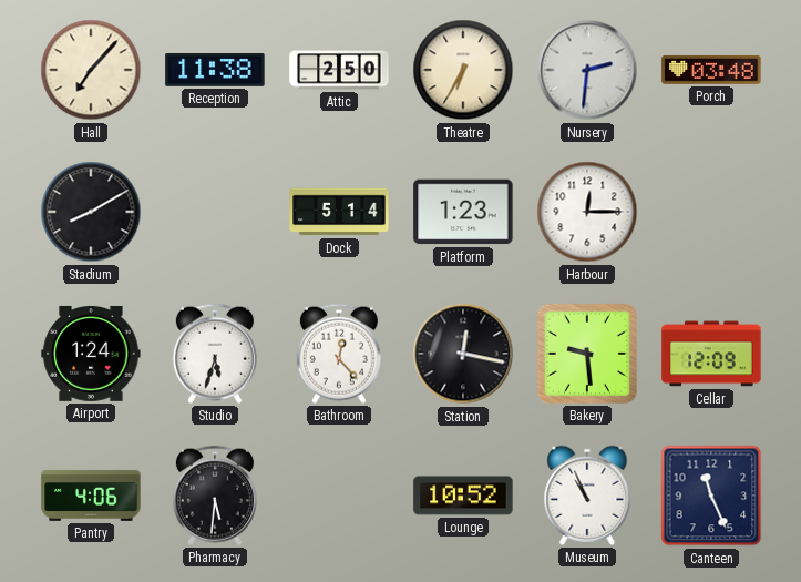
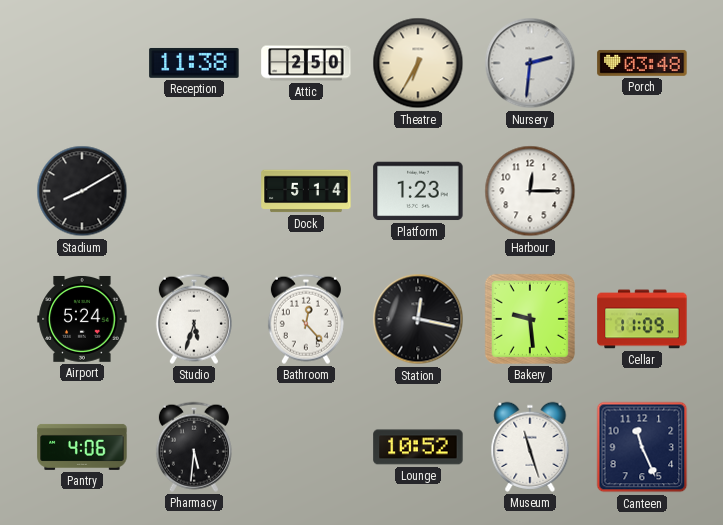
Hall: 7:07 -> none (91, 70)
Airport: 1:24 -> 5:24 (82, 319)
Cellar: 12:09 -> 11:09 (642, 319)
Museum: 10:56 -> 11:27 (530, 447)
